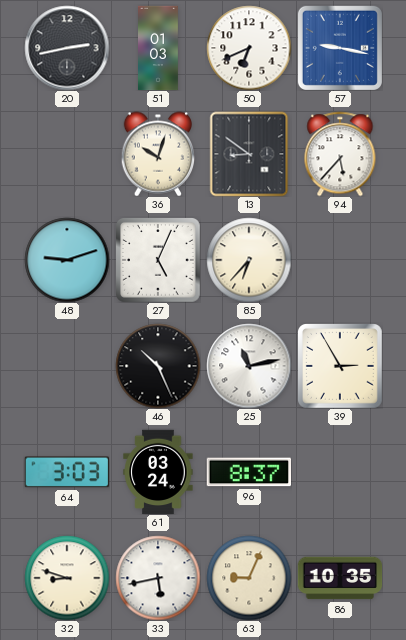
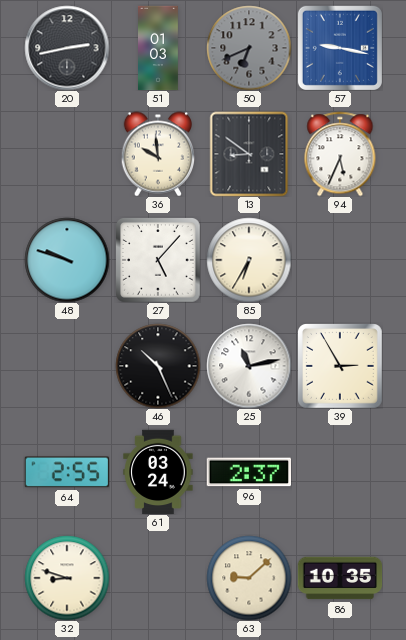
50 dial: white -> grey (249, 48)
36: 10:03 -> 9:59 (157, 154)
94: 5:37 -> 5:34 (340, 154)
48: 9:12 -> 9:48 (67, 260)
27: 5:04 -> 5:07 (158, 260)
85: 6:37 -> 6:35 (249, 260)
64: 3:03 -> 2:55 (67, 472)
96: 8:37 -> 2:37 (248, 472)
33: 5:43 -> none (158, 578)
63: 9:04 -> 9:08 (249, 578)
